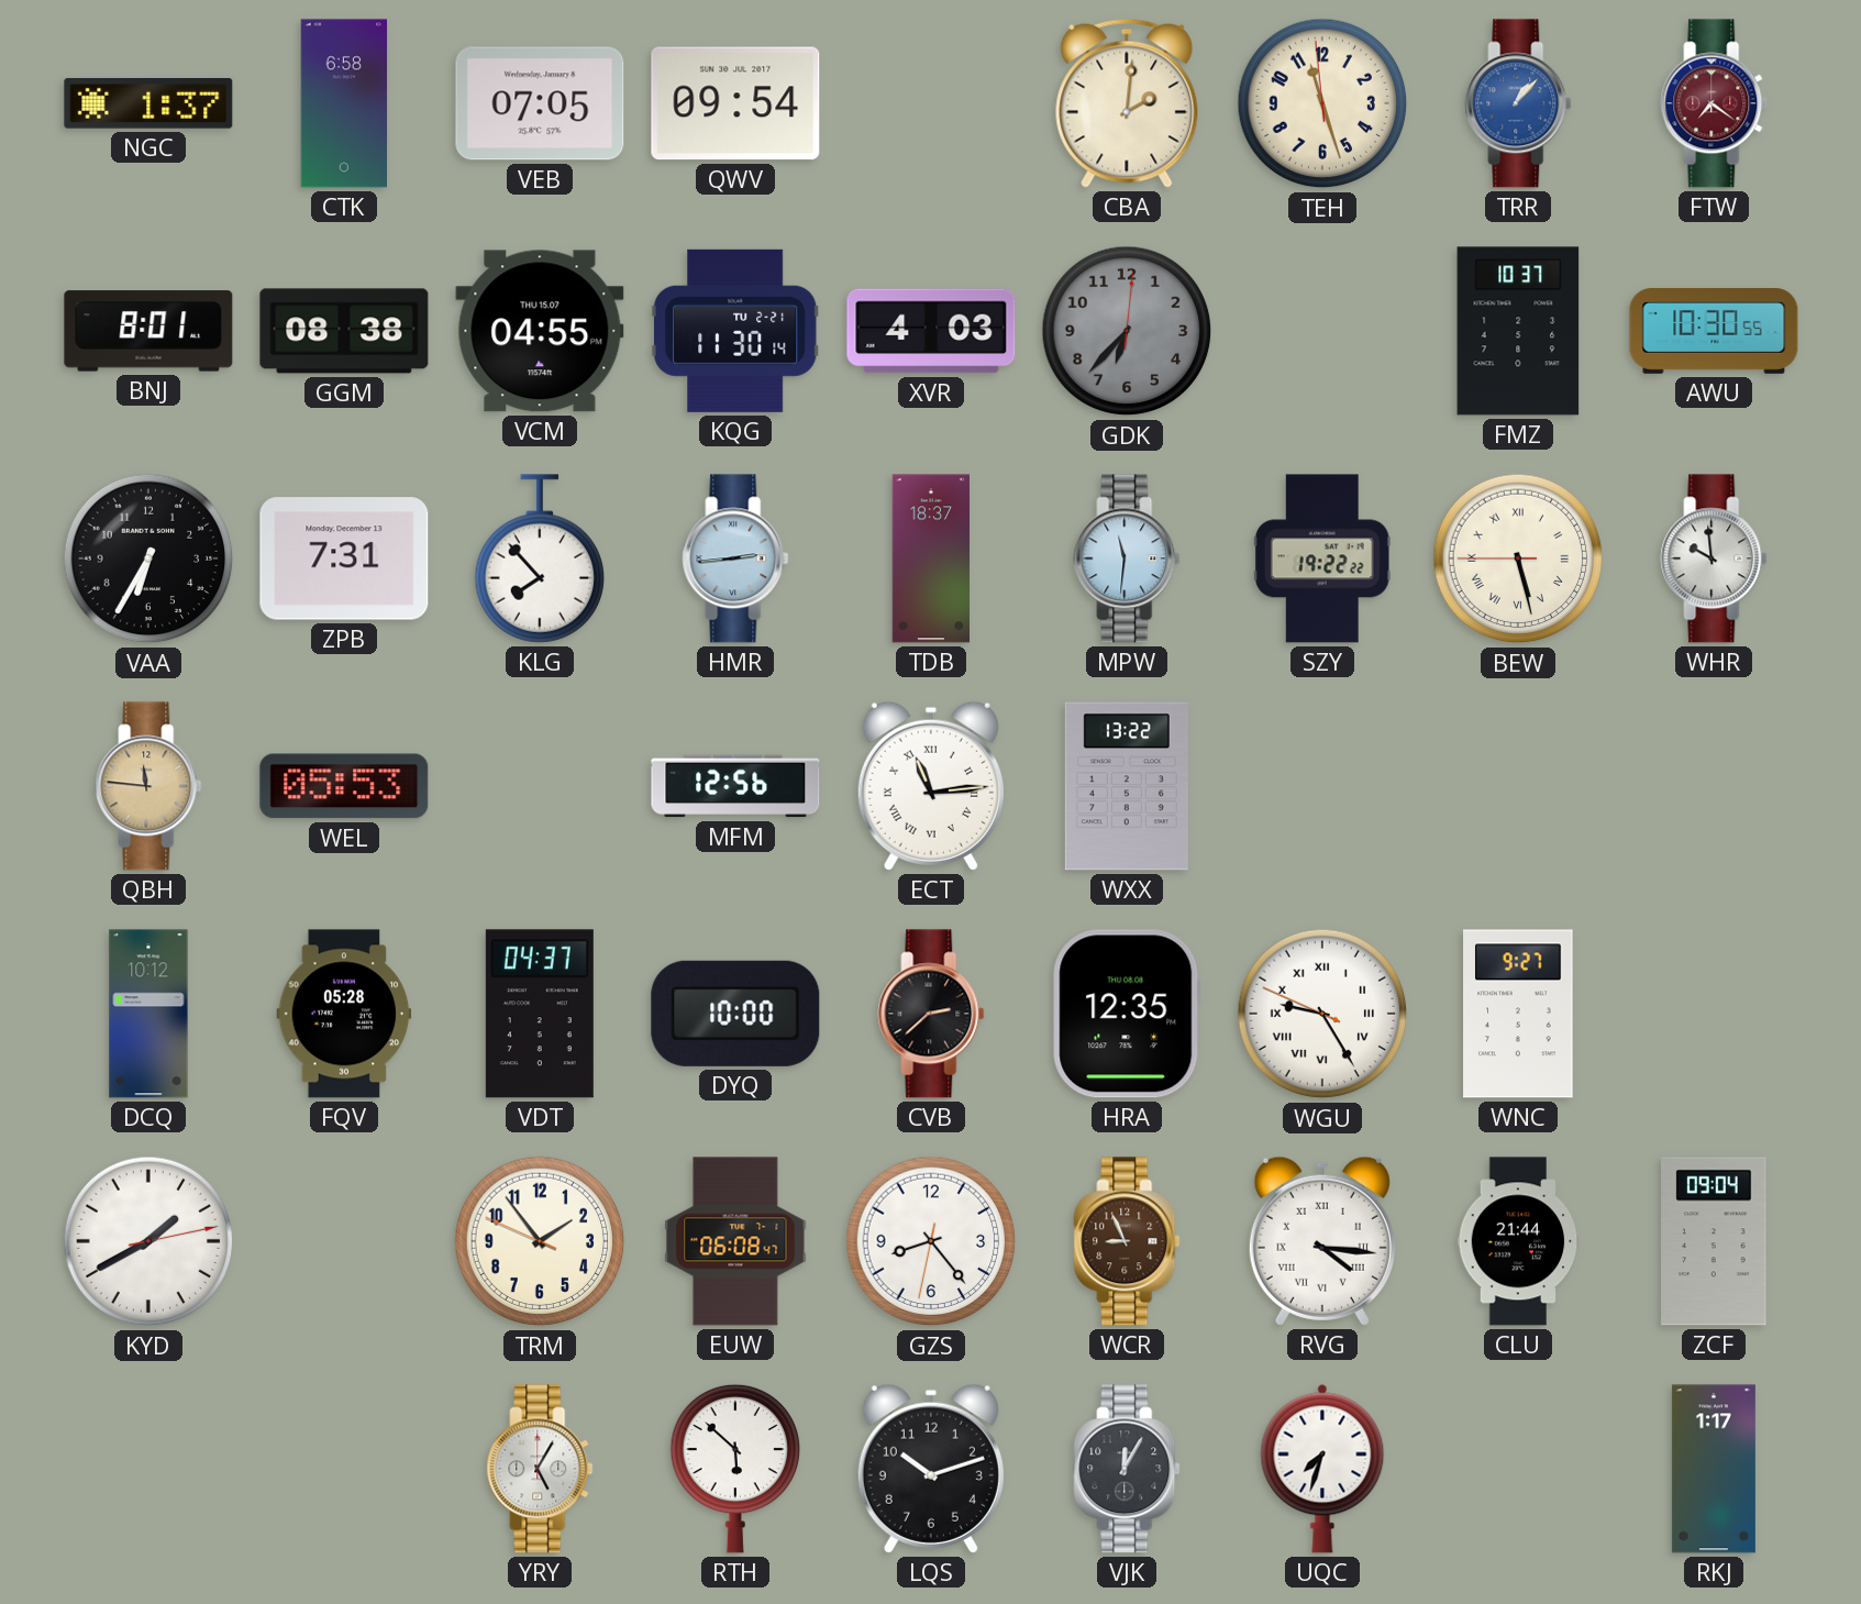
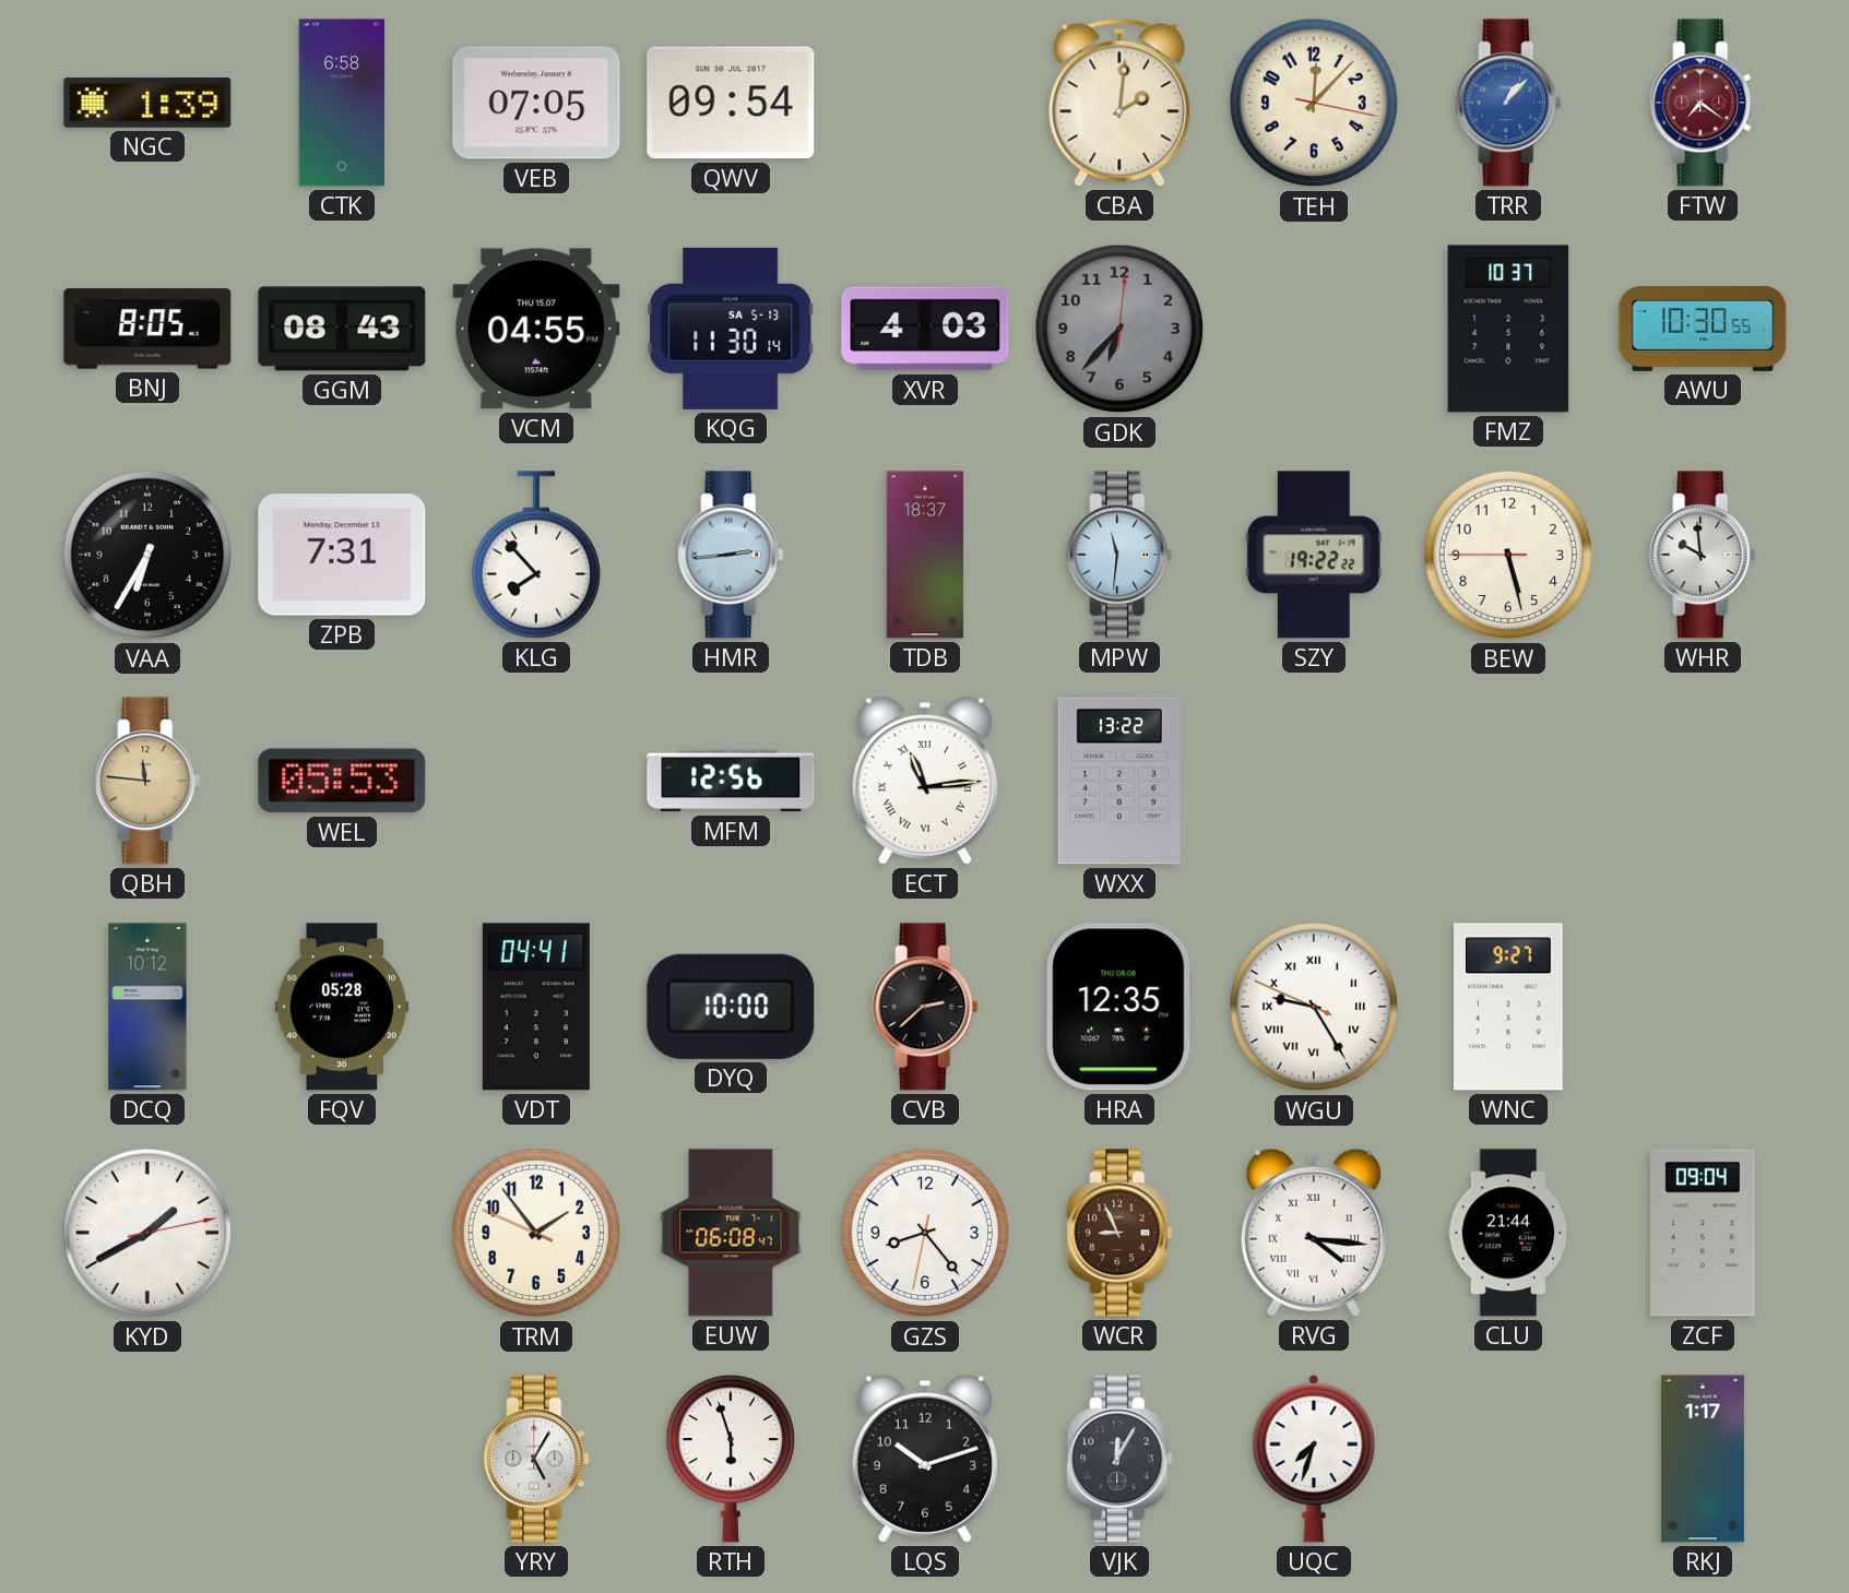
NGC: 1:37 -> 1:39 (147, 104)
TEH: 11:26 -> 12:07 (1314, 103)
BNJ: 8:01 -> 8:05 (147, 329)
GGM: 08:38 -> 08:43 (342, 329)
KQG date: TU 2-21 -> SA 5-13 (731, 329)
BEW numerals: Roman -> Arabic (1508, 555)
VDT: 04:37 -> 04:41 (536, 1007)
RTH: 5:52 -> 5:57 (730, 1459)
